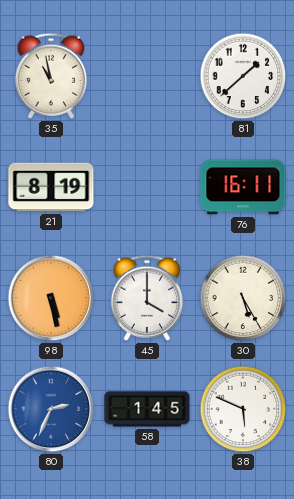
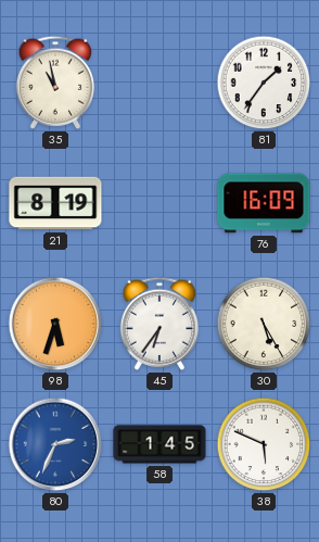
81: 1:38 -> 1:36 (264, 83)
76: 16:11 -> 16:09 (264, 203)
98: 5:28 -> 5:33 (55, 324)
45: 4:00 -> 6:36 (159, 324)
